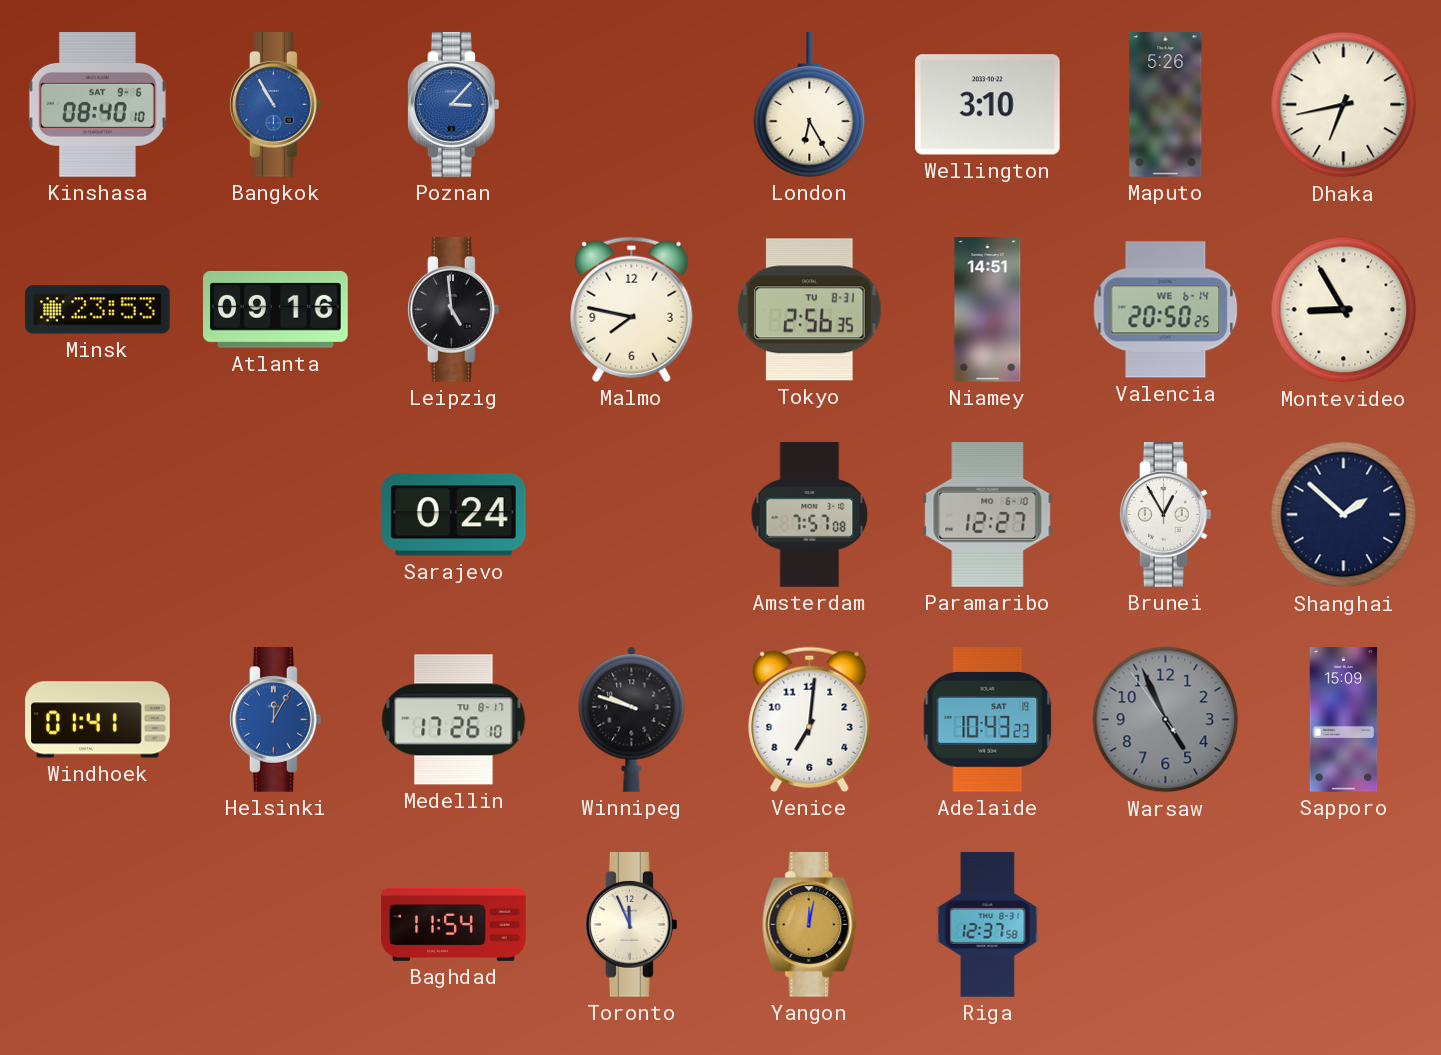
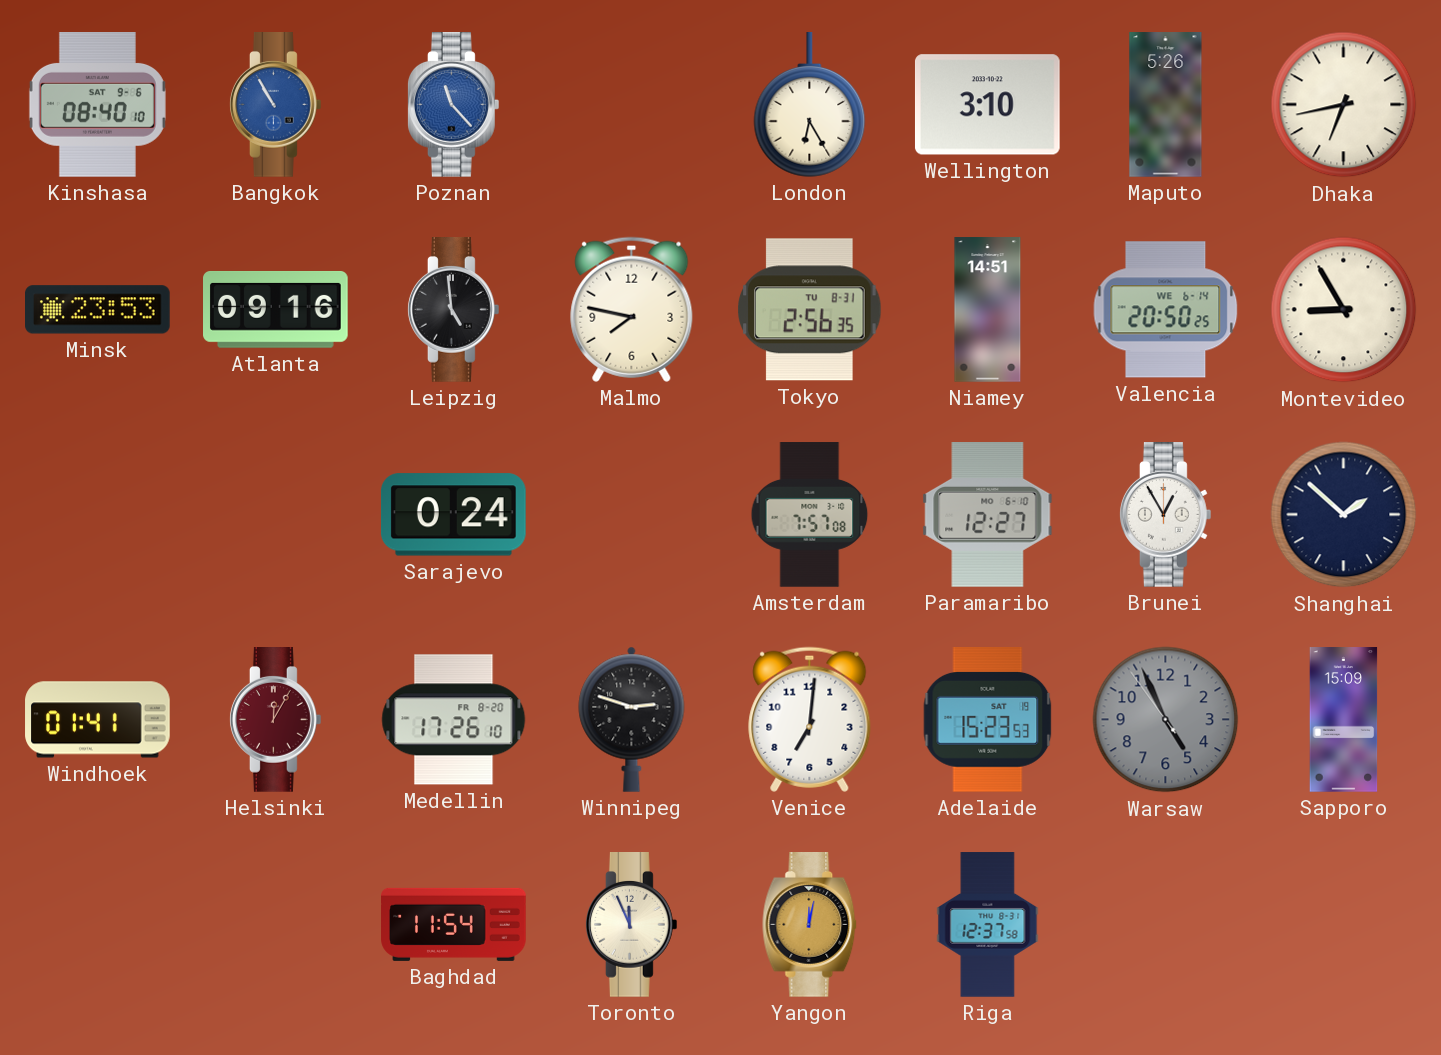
Poznan: 3:07 -> 11:23 (453, 105)
Helsinki dial: blue -> burgundy (275, 720)
Medellin date: TU 8-17 -> FR 8-20 (454, 720)
Winnipeg: 9:48 -> 2:48 (632, 719)
Adelaide: 10:43 -> 15:23 (988, 720)
